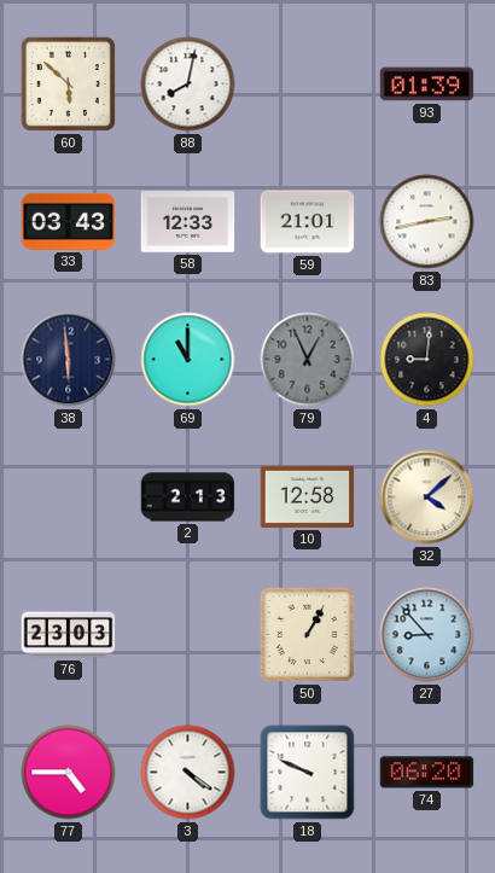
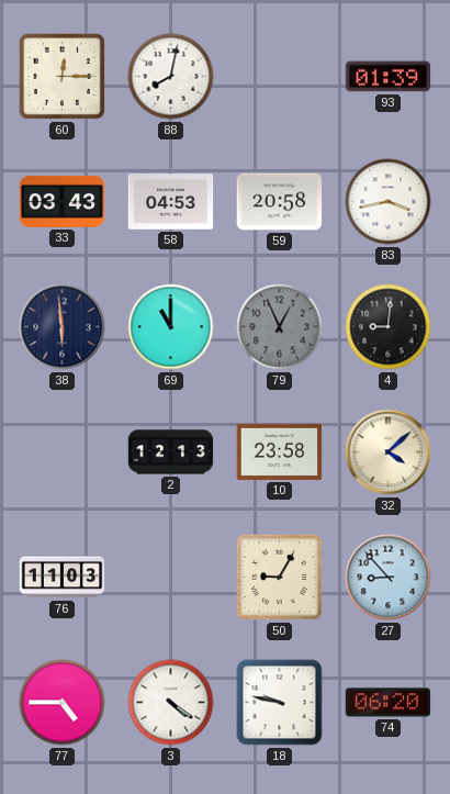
60: 5:52 -> 12:15 (61, 76)
58: 12:33 -> 04:53 (171, 202)
59: 21:01 -> 20:58 (280, 202)
83: 2:43 -> 3:43 (389, 202)
2: 2:13 -> 12:13 (171, 452)
10: 12:58 -> 23:58 (280, 451)
76: 23:03 -> 11:03 (63, 578)
50: 1:05 -> 9:05 (279, 577)
18: 9:49 -> 9:47 (280, 703)
